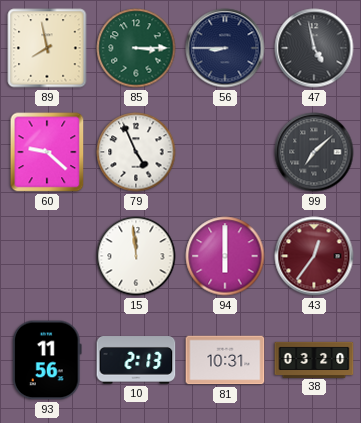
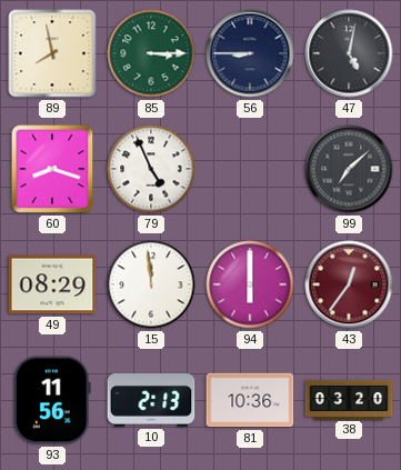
47: 4:58 -> 5:02 (349, 53)
60: 9:22 -> 8:18 (52, 169)
49: none -> 08:29 (52, 284)
81: 10:31 -> 10:36 (250, 400)
